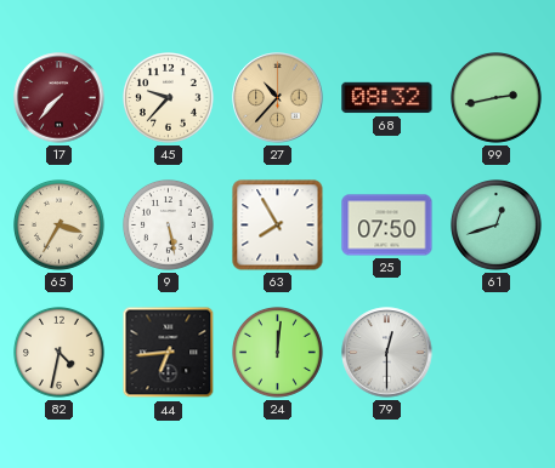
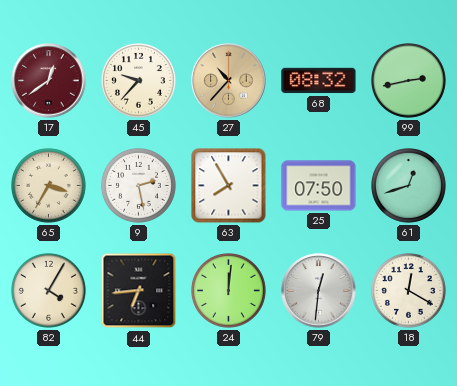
17: 7:37 -> 12:39 (49, 81)
9: 5:28 -> 2:28 (139, 186)
82: 4:32 -> 4:05 (49, 291)
79: 12:30 -> 12:31 (319, 291)
18: none -> 12:20 (409, 291)
